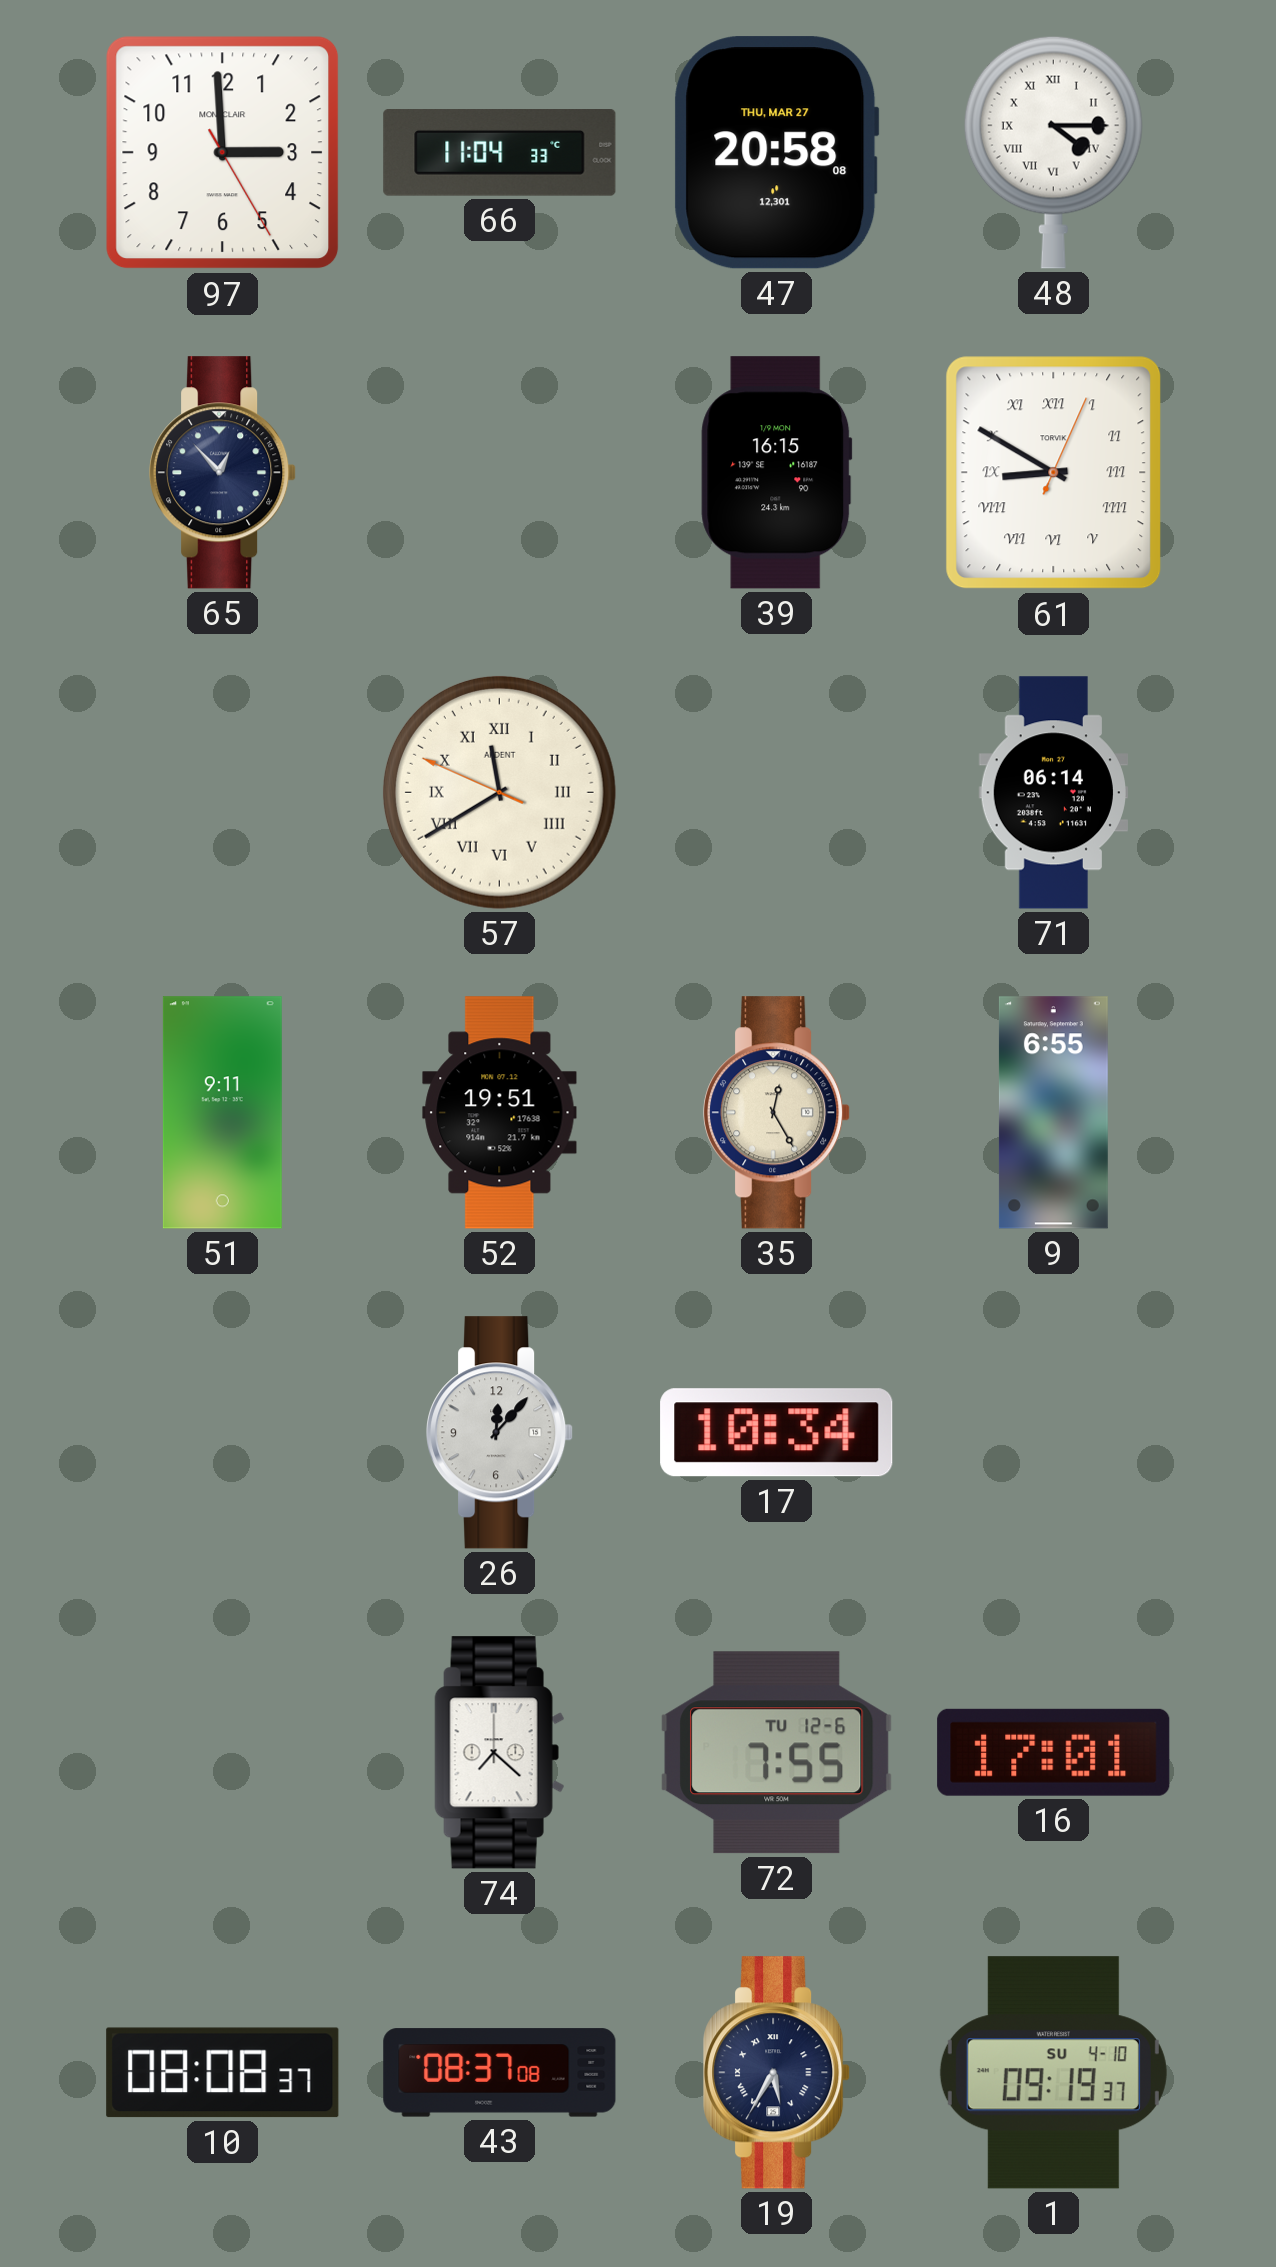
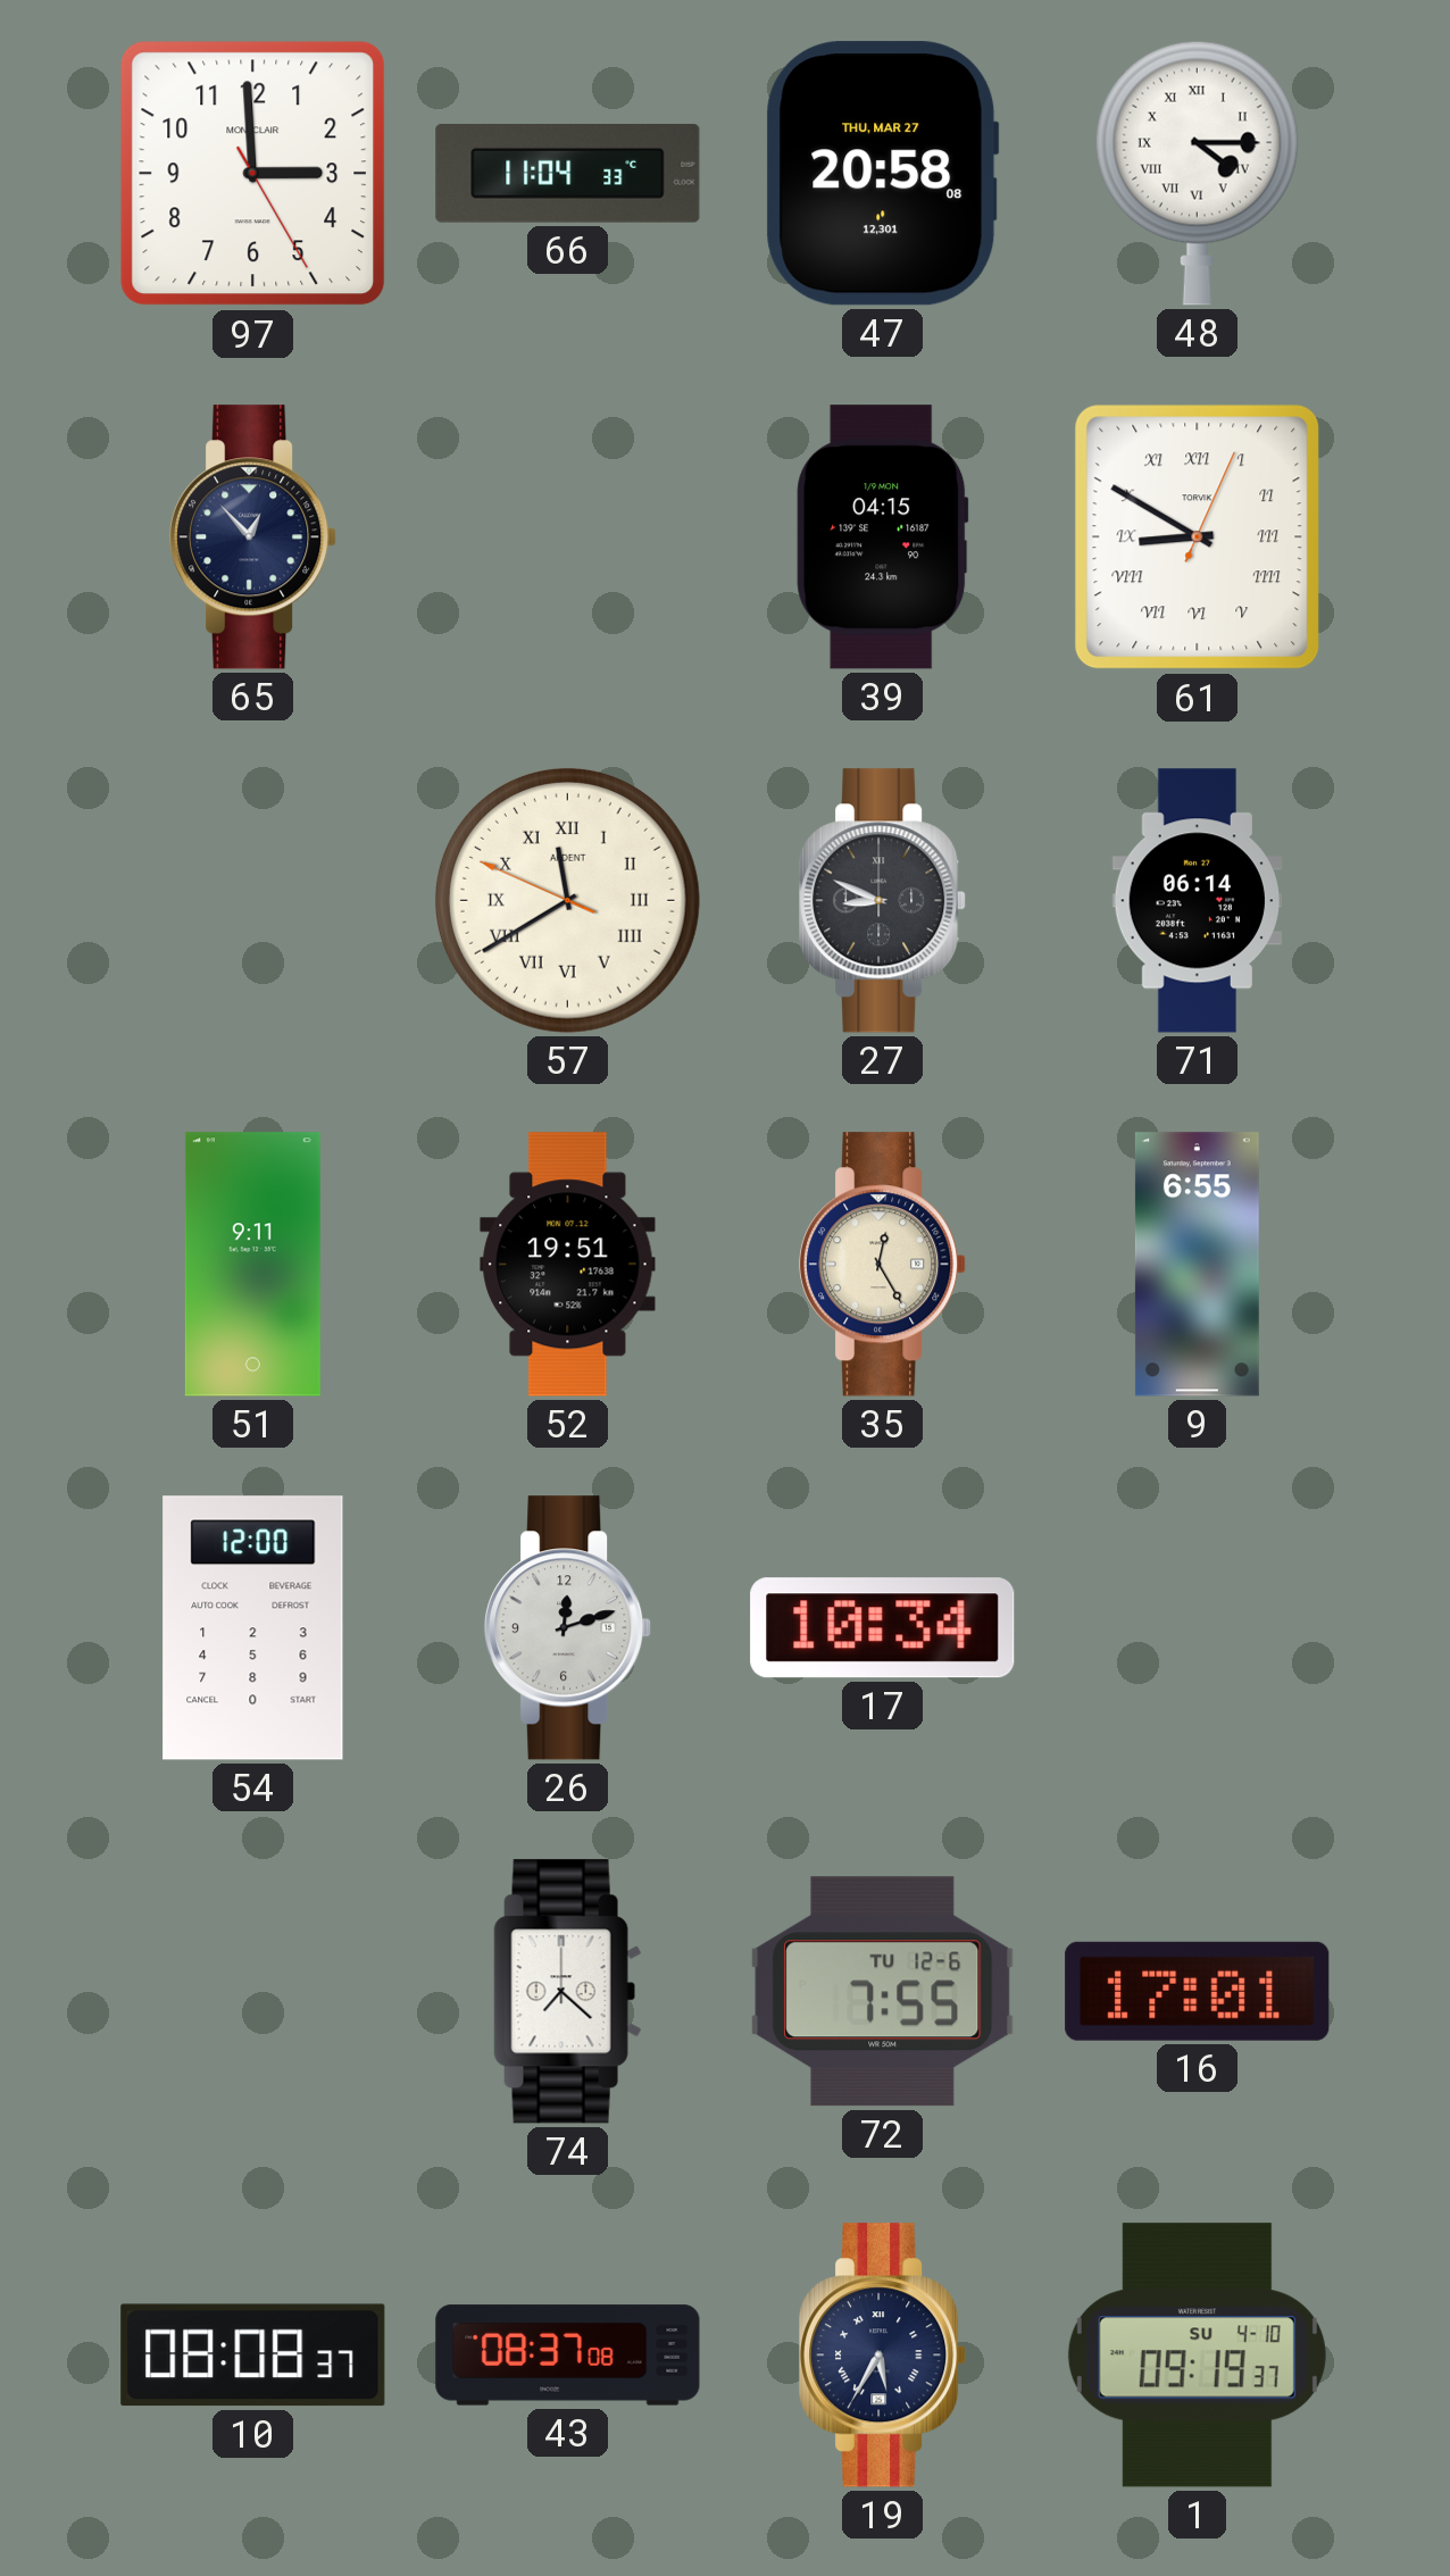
39: 16:15 -> 04:15 (883, 537)
27: none -> 8:49 (883, 901)
54: none -> 12:00 (253, 1628)
26: 12:07 -> 12:12 (568, 1628)
